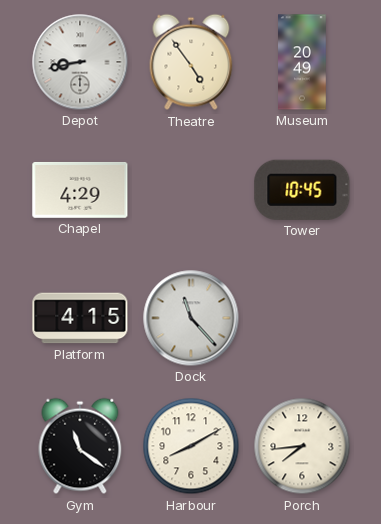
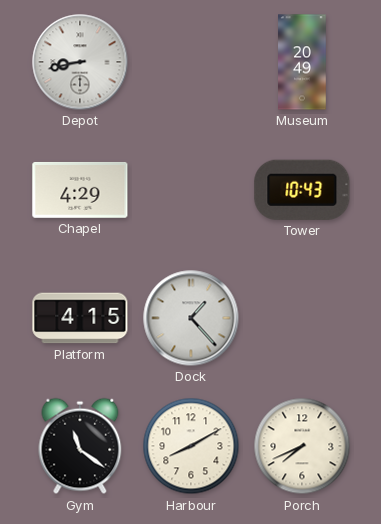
Theatre: 4:54 -> none (191, 62)
Tower: 10:45 -> 10:43 (302, 190)
Dock: 11:23 -> 1:23 (191, 318)
Porch: 7:44 -> 7:41 (302, 446)
